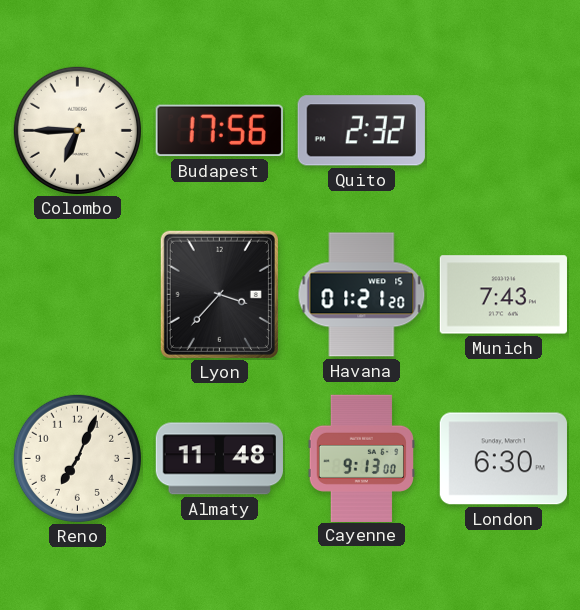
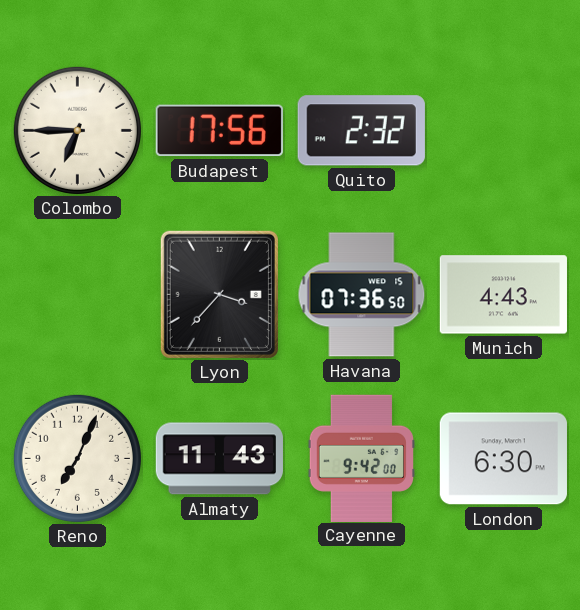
Havana: 01:21 -> 07:36 (362, 295)
Munich: 7:43 -> 4:43 (503, 295)
Almaty: 11:48 -> 11:43 (219, 459)
Cayenne: 9:13 -> 9:42 (361, 458)
